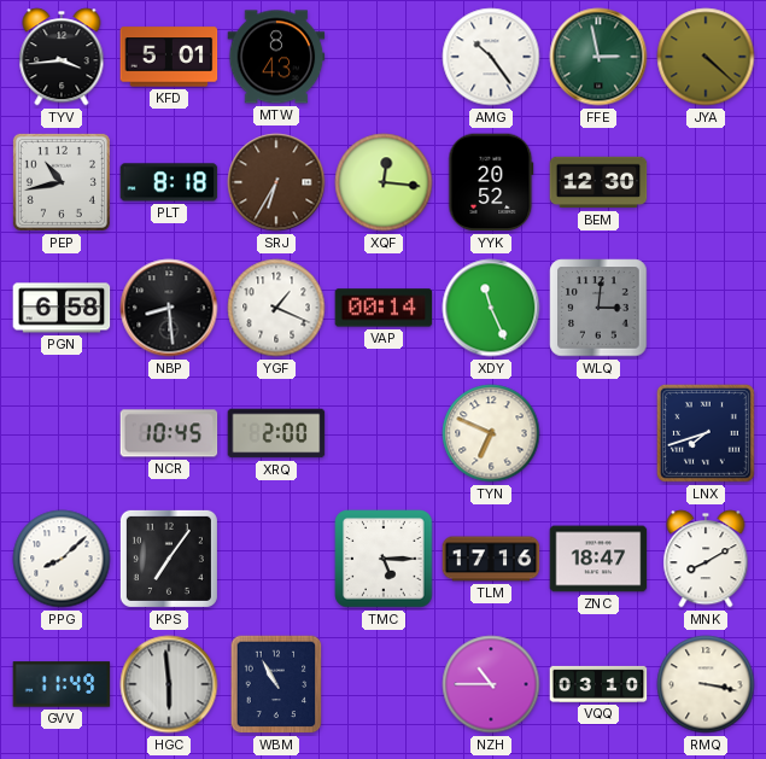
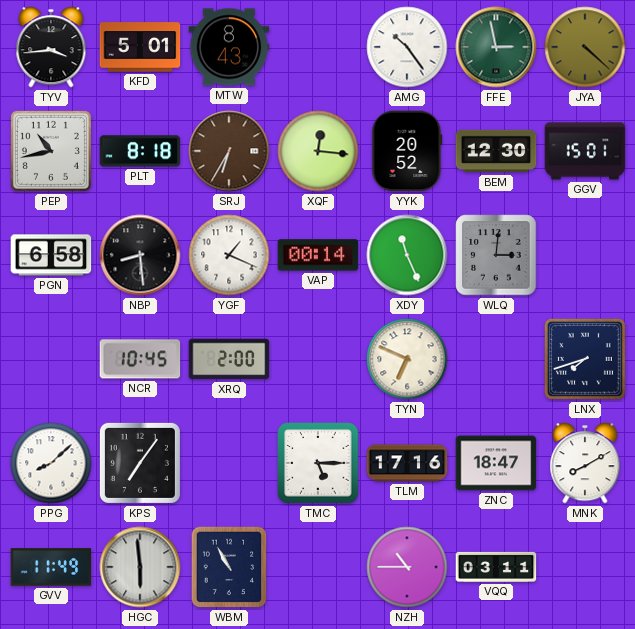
GGV: none -> 15:01 (585, 151)
VQQ: 03:10 -> 03:11 (496, 567)
RMQ: 3:17 -> none (706, 684)
